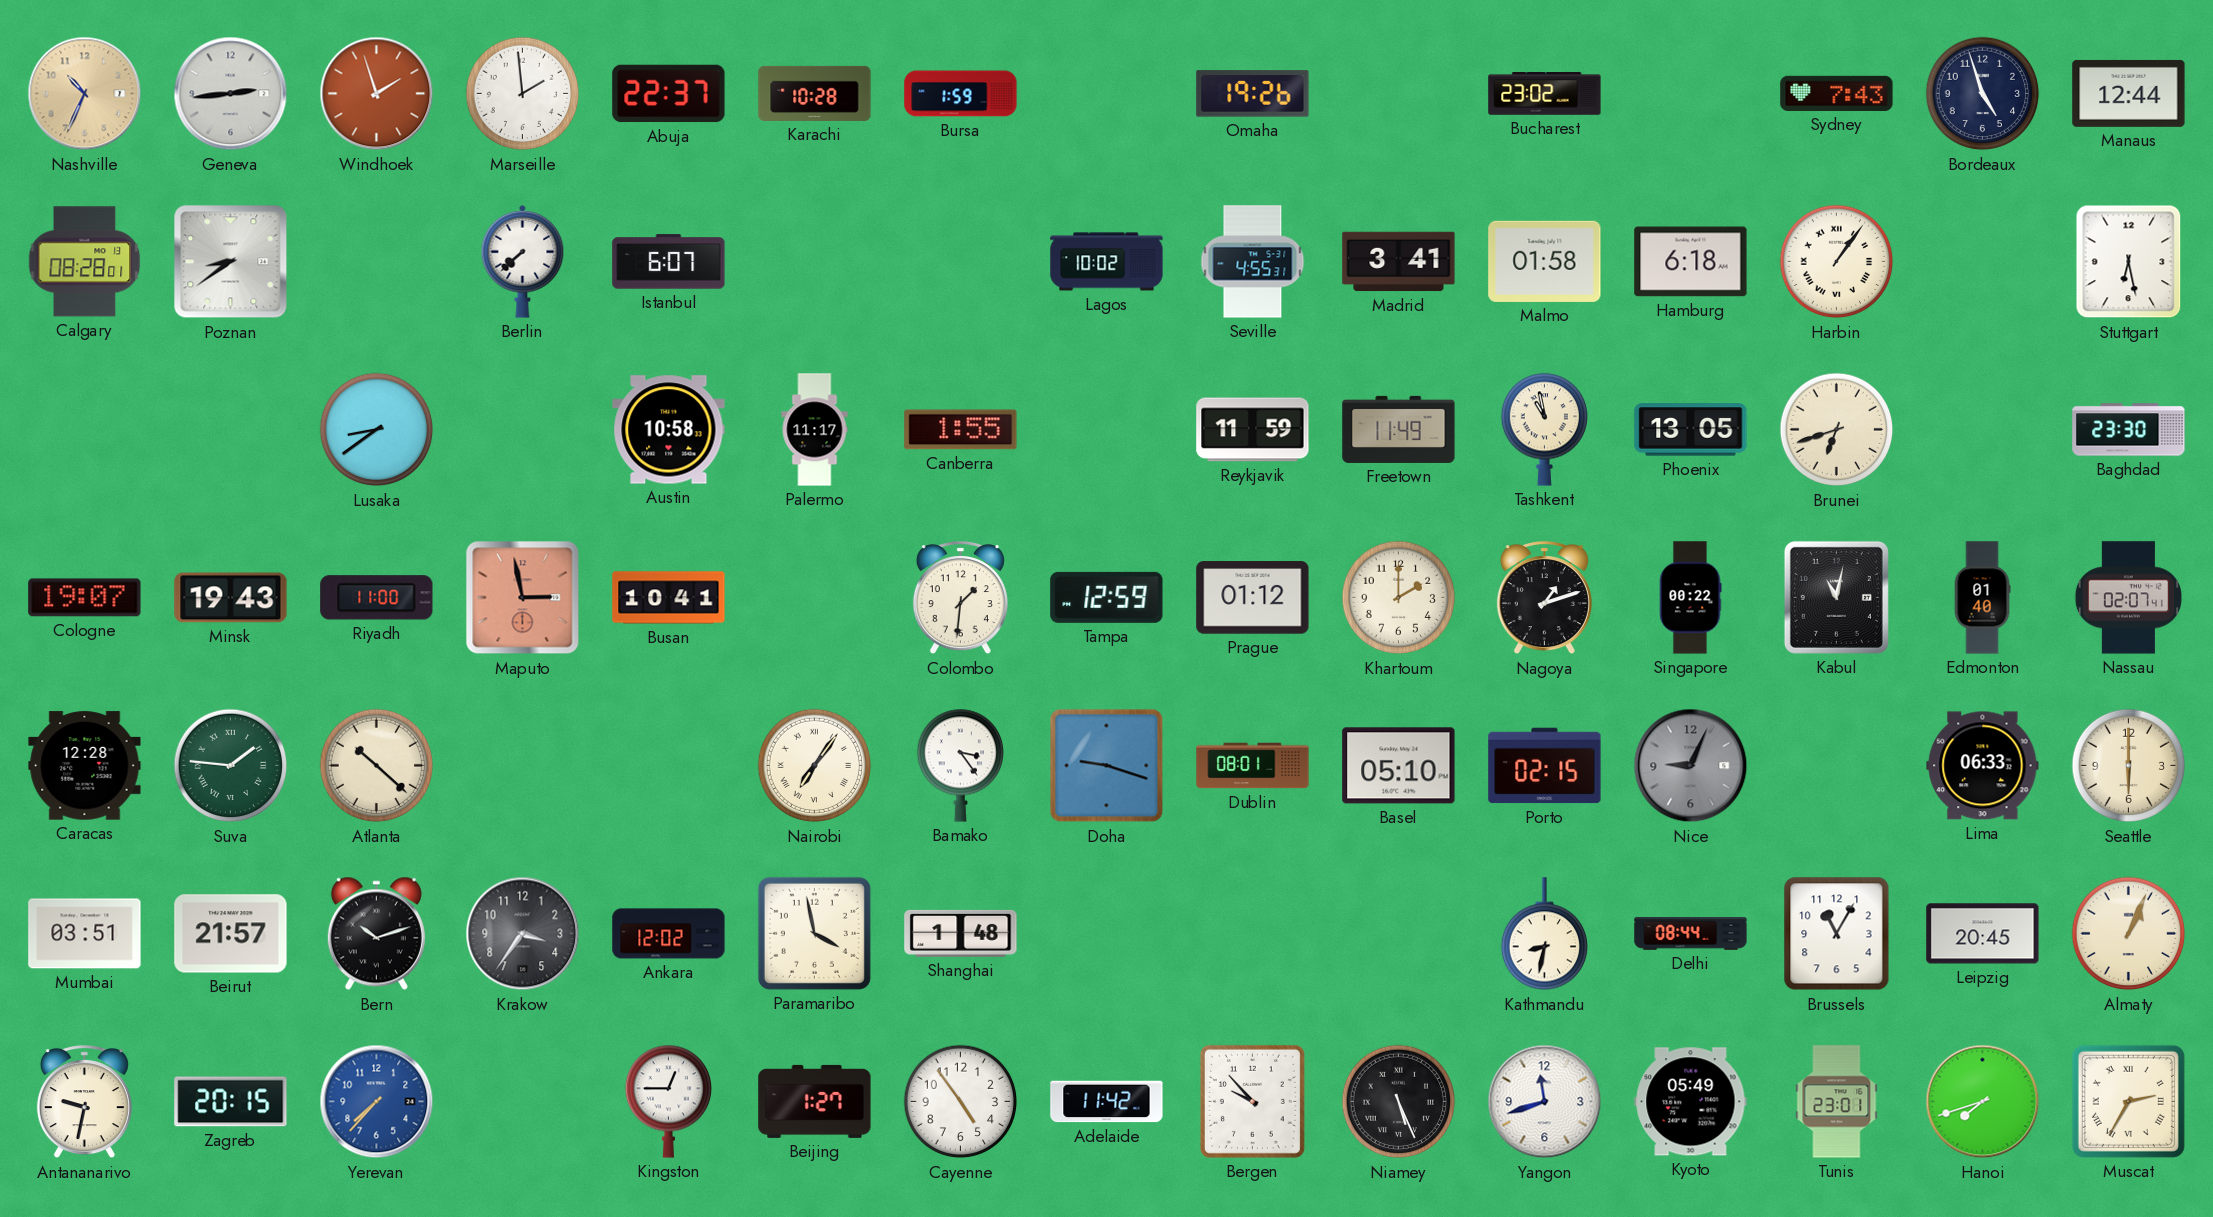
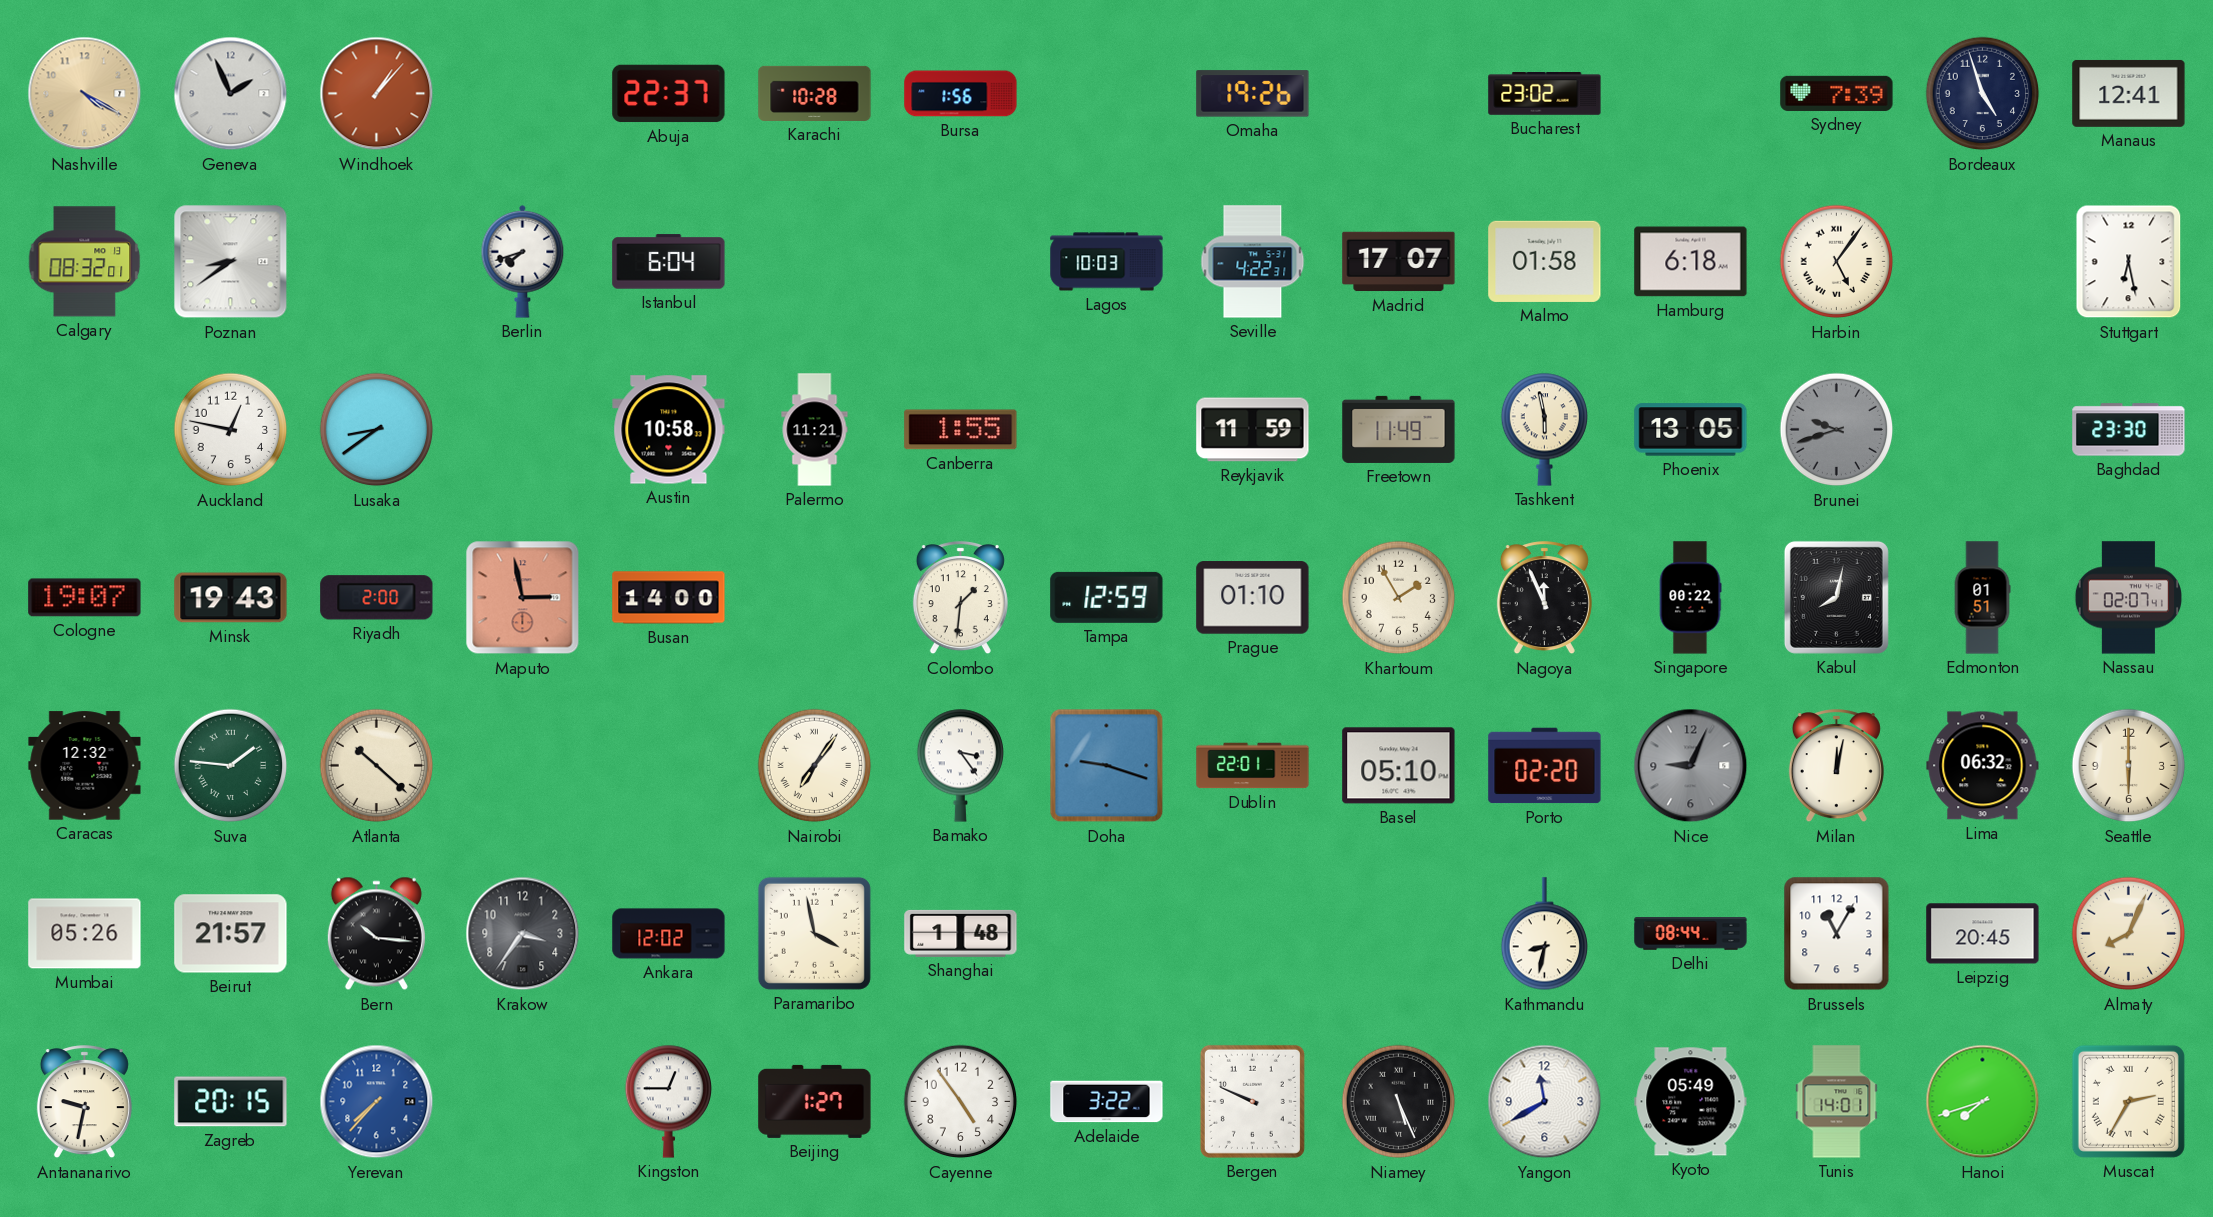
Nashville: 10:34 -> 4:20 (85, 94)
Geneva: 2:44 -> 1:56 (231, 94)
Windhoek: 1:57 -> 1:07 (377, 94)
Marseille: 1:59 -> none (523, 94)
Bursa: 1:59 -> 1:56 (961, 94)
Sydney: 7:43 -> 7:39 (1837, 93)
Manaus: 12:44 -> 12:41 (2129, 93)
Calgary: 08:28 -> 08:32 (85, 262)
Berlin: 7:38 -> 7:42 (523, 261)
Istanbul: 6:07 -> 6:04 (669, 262)
Lagos: 10:02 -> 10:03 (1107, 262)
Seville: 4:55 -> 4:22 (1253, 262)
Madrid: 3:41 -> 17:07 (1399, 262)
Harbin: 1:06 -> 5:06 (1837, 262)
Auckland: none -> 12:47 (231, 430)
Palermo: 11:17 -> 11:21 (815, 430)
Tashkent: 10:58 -> 5:58 (1544, 429)
Brunei: 6:42 -> 9:42 (1837, 430)
Brunei dial: cream -> grey (1837, 430)
Riyadh: 11:00 -> 2:00 (377, 598)
Busan: 10:41 -> 14:00 (669, 598)
Prague: 01:12 -> 01:10 (1253, 598)
Khartoum: 2:00 -> 1:55 (1399, 598)
Nagoya: 1:12 -> 11:56 (1544, 598)
Kabul: 11:02 -> 8:02 (1836, 597)
Edmonton: 01:40 -> 01:51 (1982, 598)
Caracas: 12:28 -> 12:32 (85, 766)
Dublin: 08:01 -> 22:01 (1253, 766)
Porto: 02:15 -> 02:20 (1545, 766)
Milan: none -> 12:02 (1836, 766)
Lima: 06:33 -> 06:32 (1983, 766)
Mumbai: 03:51 -> 05:26 (85, 934)
Bern: 10:12 -> 10:16 (376, 934)
Almaty: 1:04 -> 8:04 (2129, 934)
Adelaide: 11:42 -> 3:22 (1107, 1102)
Bergen: 9:53 -> 9:49 (1252, 1101)
Yangon: 11:42 -> 11:40 (1545, 1102)
Tunis: 23:01 -> 14:01 (1837, 1102)
